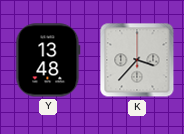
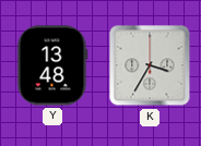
K: 3:37 -> 3:35 (150, 65)
